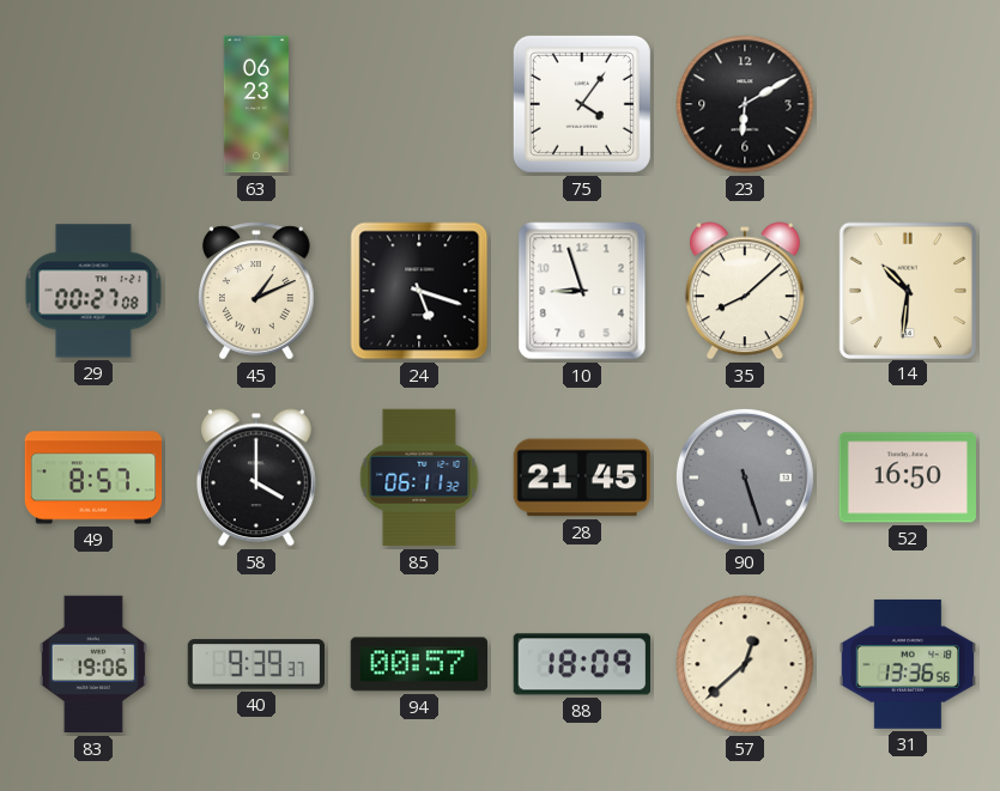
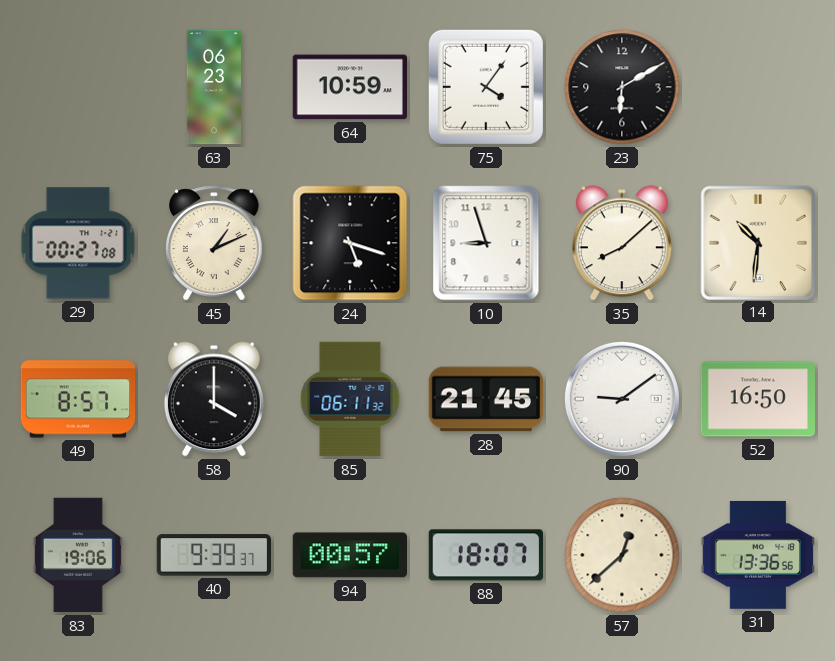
64: none -> 10:59 (349, 87)
90: 5:27 -> 9:09 (622, 399)
90 dial: grey -> white (622, 399)
88: 18:09 -> 18:07 (485, 555)
